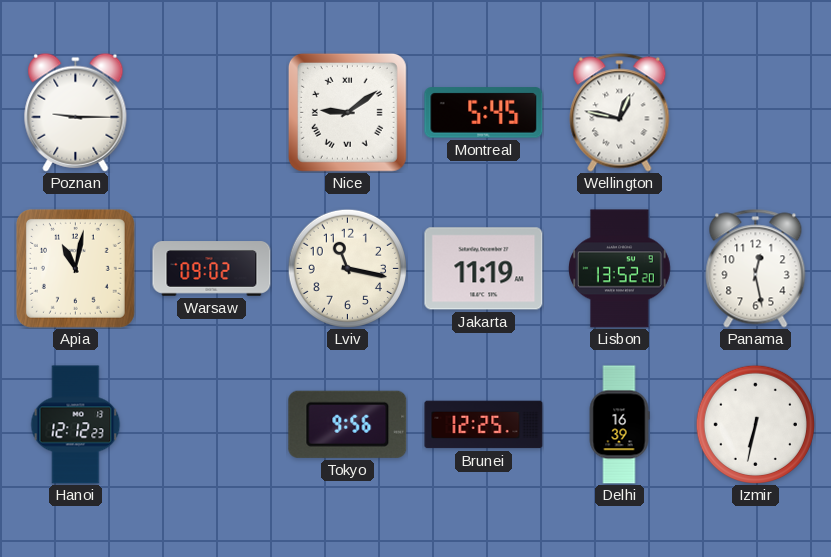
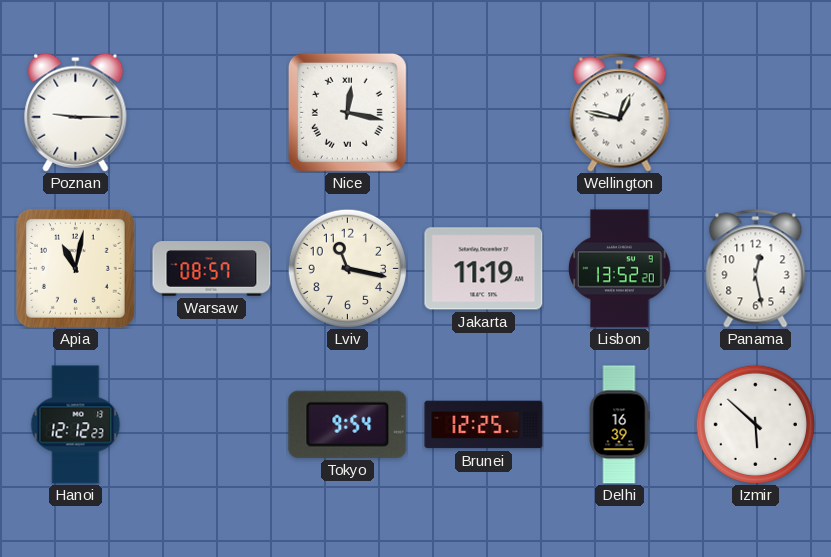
Nice: 9:09 -> 12:17 (347, 112)
Montreal: 5:45 -> none (484, 113)
Warsaw: 09:02 -> 08:57 (212, 269)
Tokyo: 9:56 -> 9:54 (348, 424)
Izmir: 6:32 -> 5:52 (755, 424)
